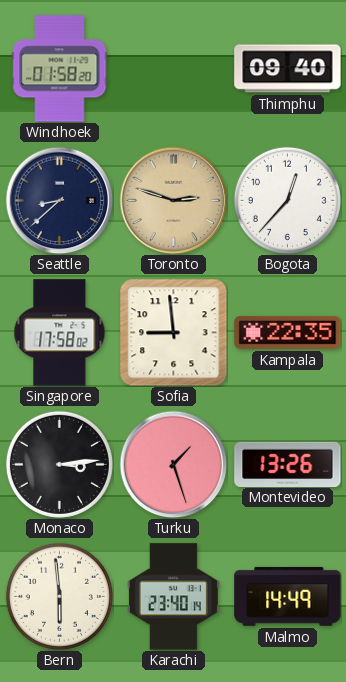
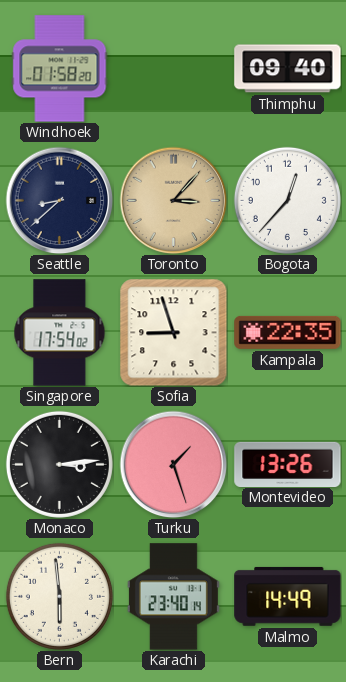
Toronto: 2:48 -> 3:07 (173, 200)
Singapore: 17:58 -> 17:54 (60, 333)
Sofia: 8:59 -> 8:57 (173, 332)
